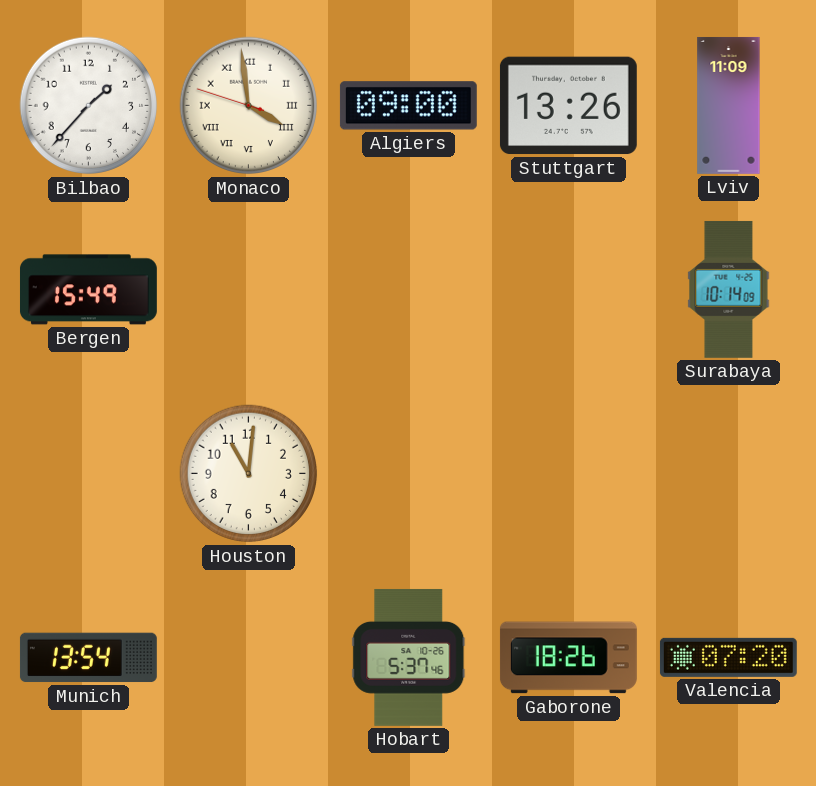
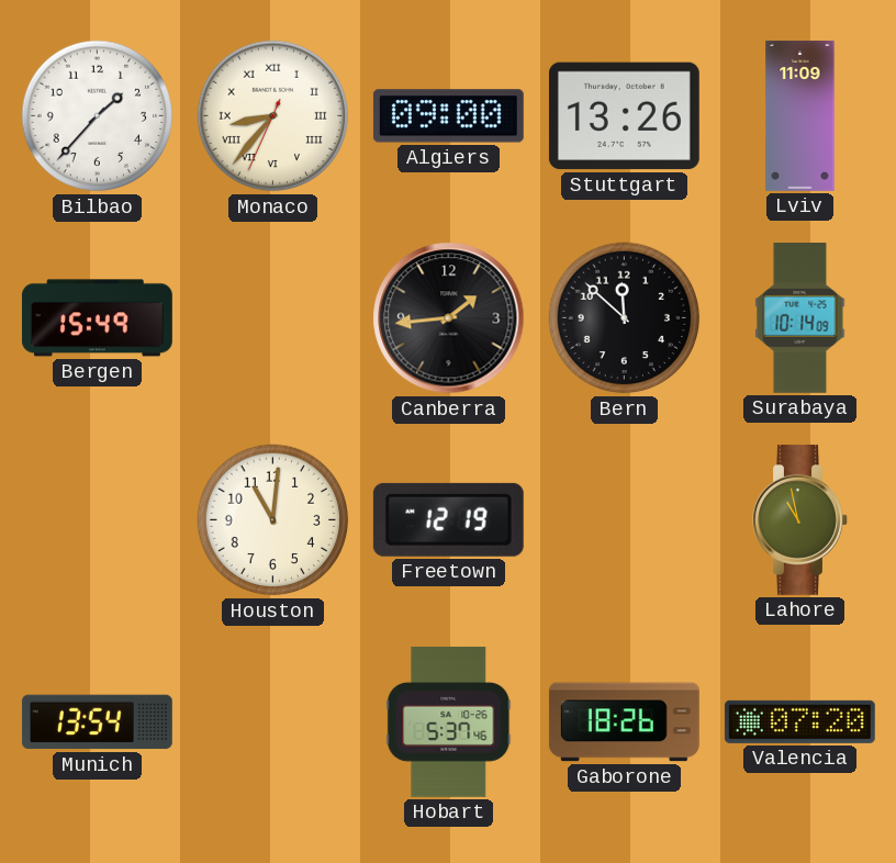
Monaco: 3:58 -> 8:36 (273, 116)
Canberra: none -> 1:44 (449, 318)
Bern: none -> 11:52 (625, 318)
Freetown: none -> 12:19 (448, 519)
Lahore: none -> 10:58 (800, 519)
